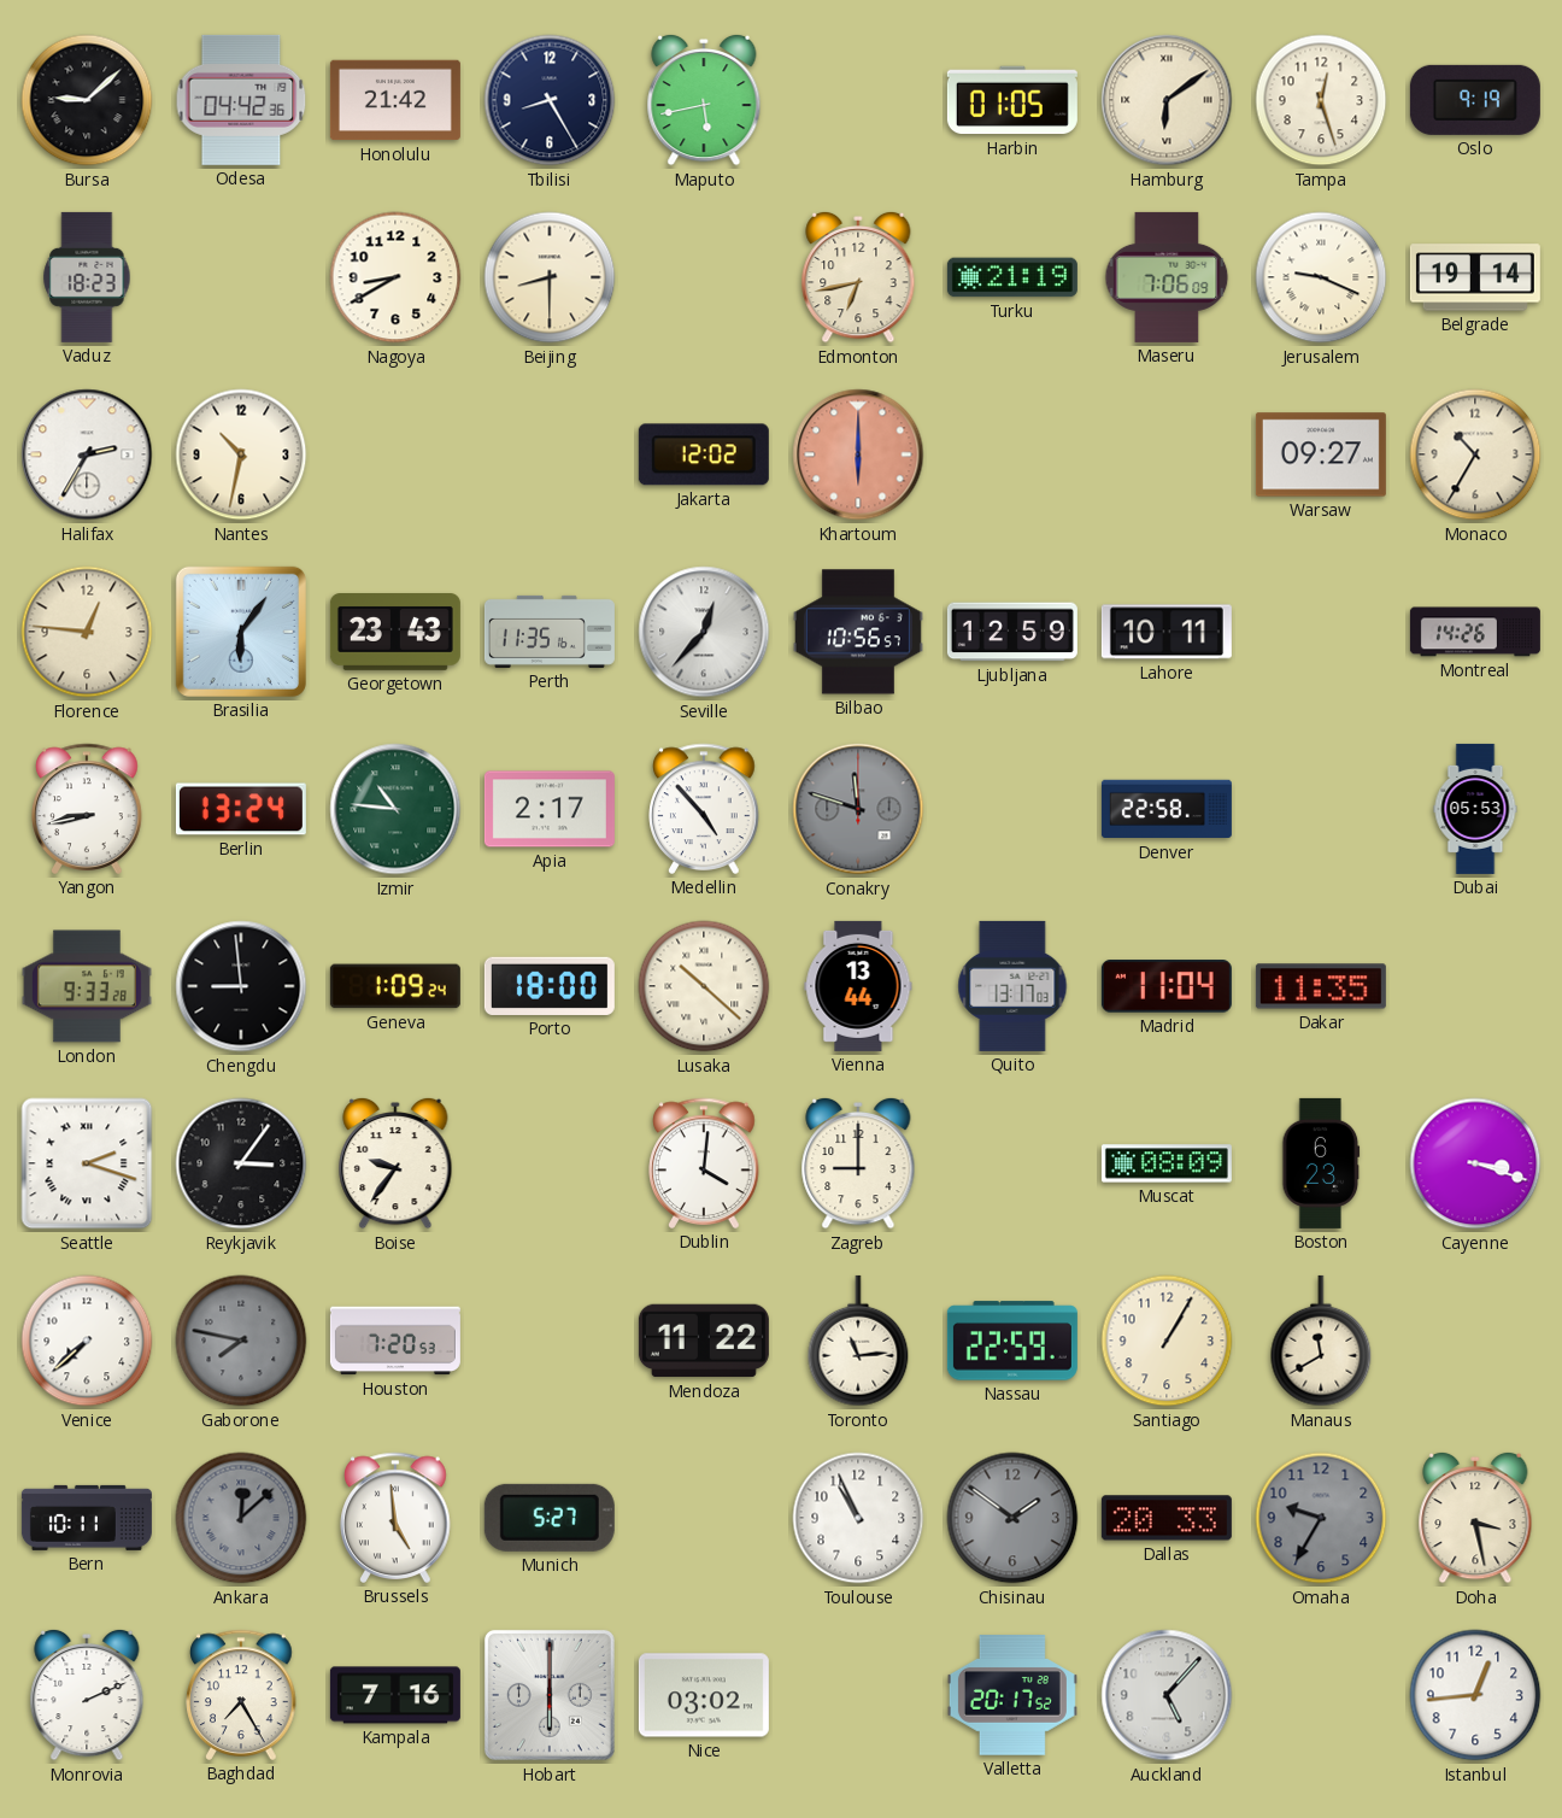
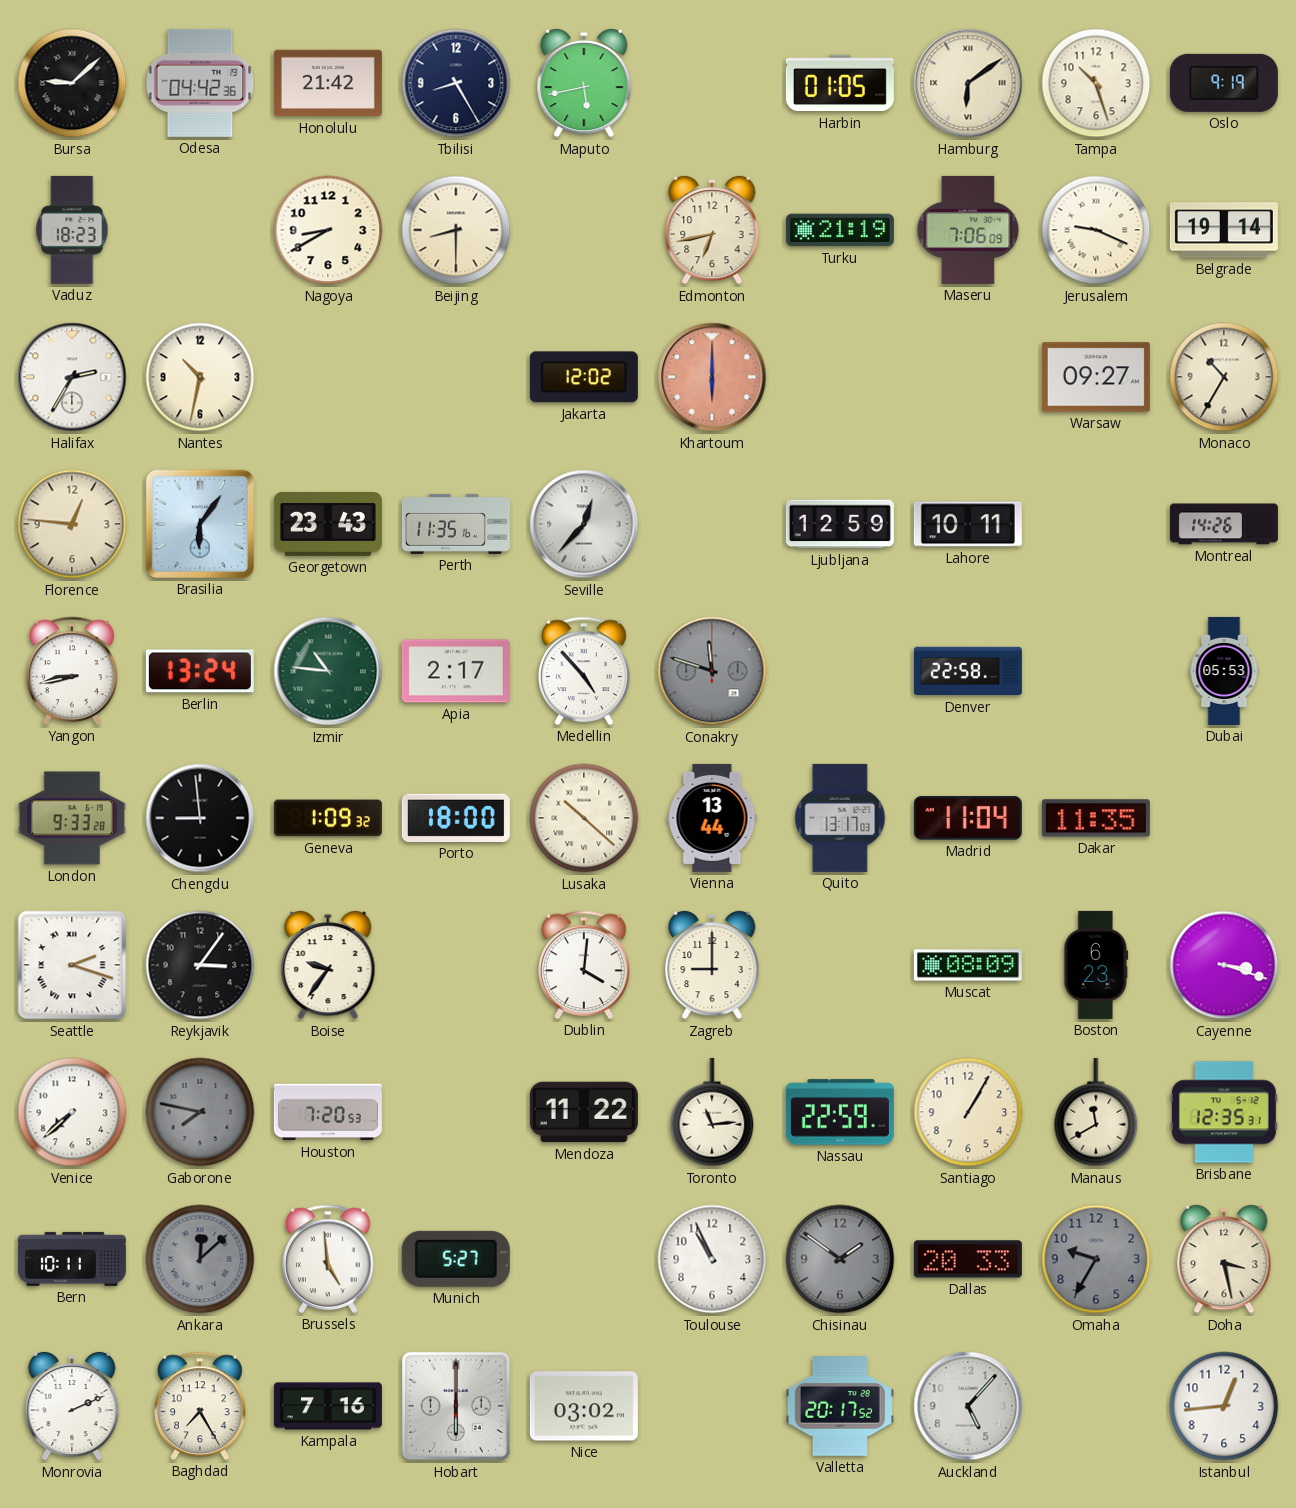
Tampa: 12:27 -> 10:27 (1096, 83)
Bilbao: 10:56 -> none (858, 632)
Geneva: 1:09:24 -> 1:09:32 (328, 818)
Brisbane: none -> 12:35 (1224, 1112)
